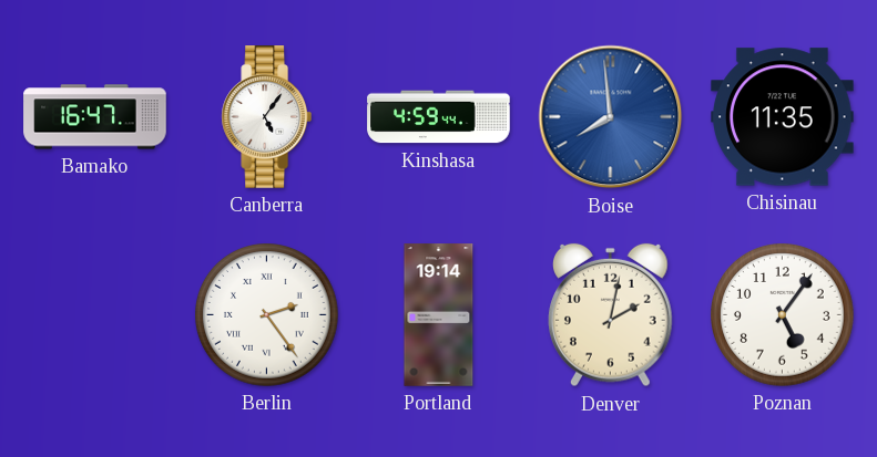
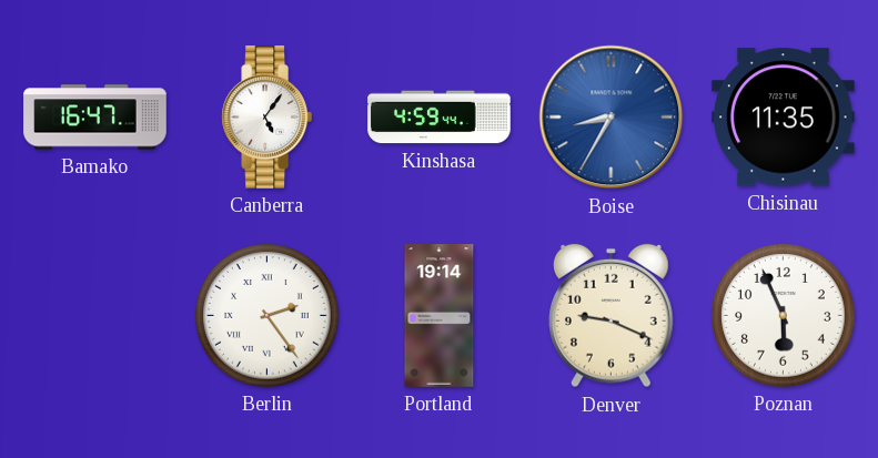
Boise: 7:59 -> 8:35 (612, 118)
Denver: 2:02 -> 9:19 (612, 316)
Poznan: 5:06 -> 5:56 (784, 316)
